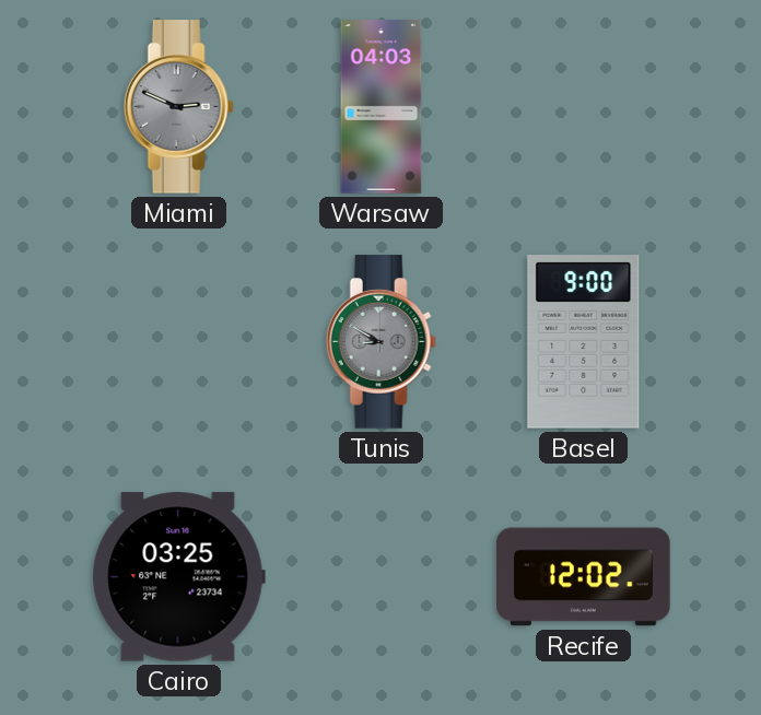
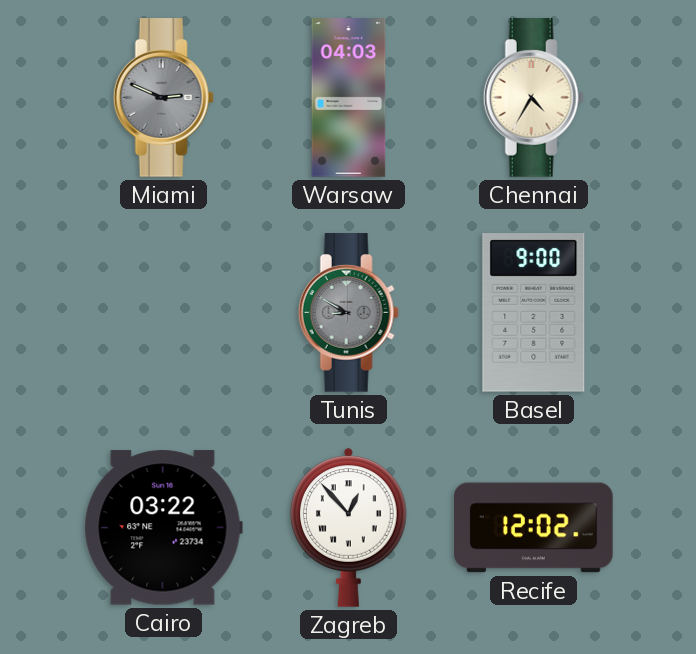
Chennai: none -> 4:35 (533, 98)
Cairo: 03:25 -> 03:22 (163, 528)
Zagreb: none -> 12:53 (349, 527)
